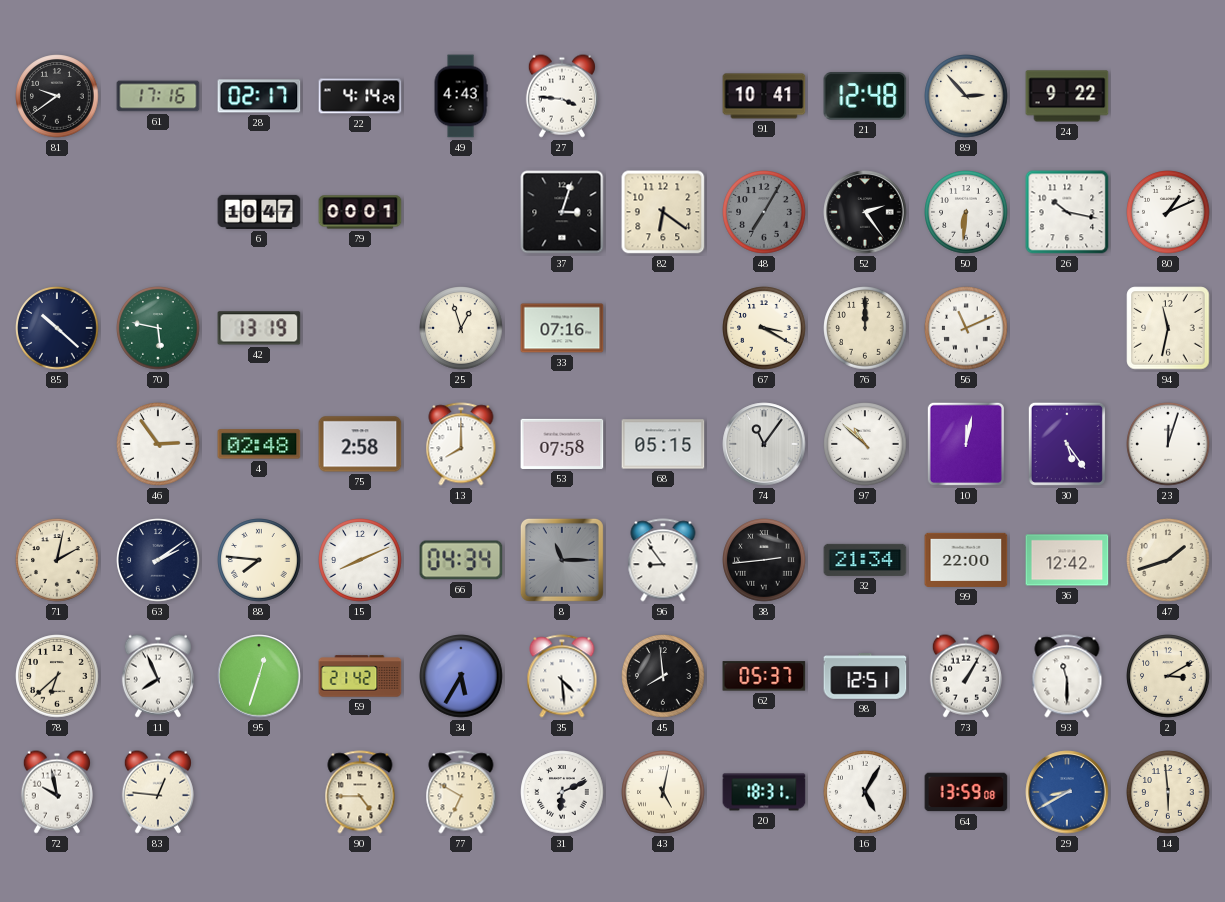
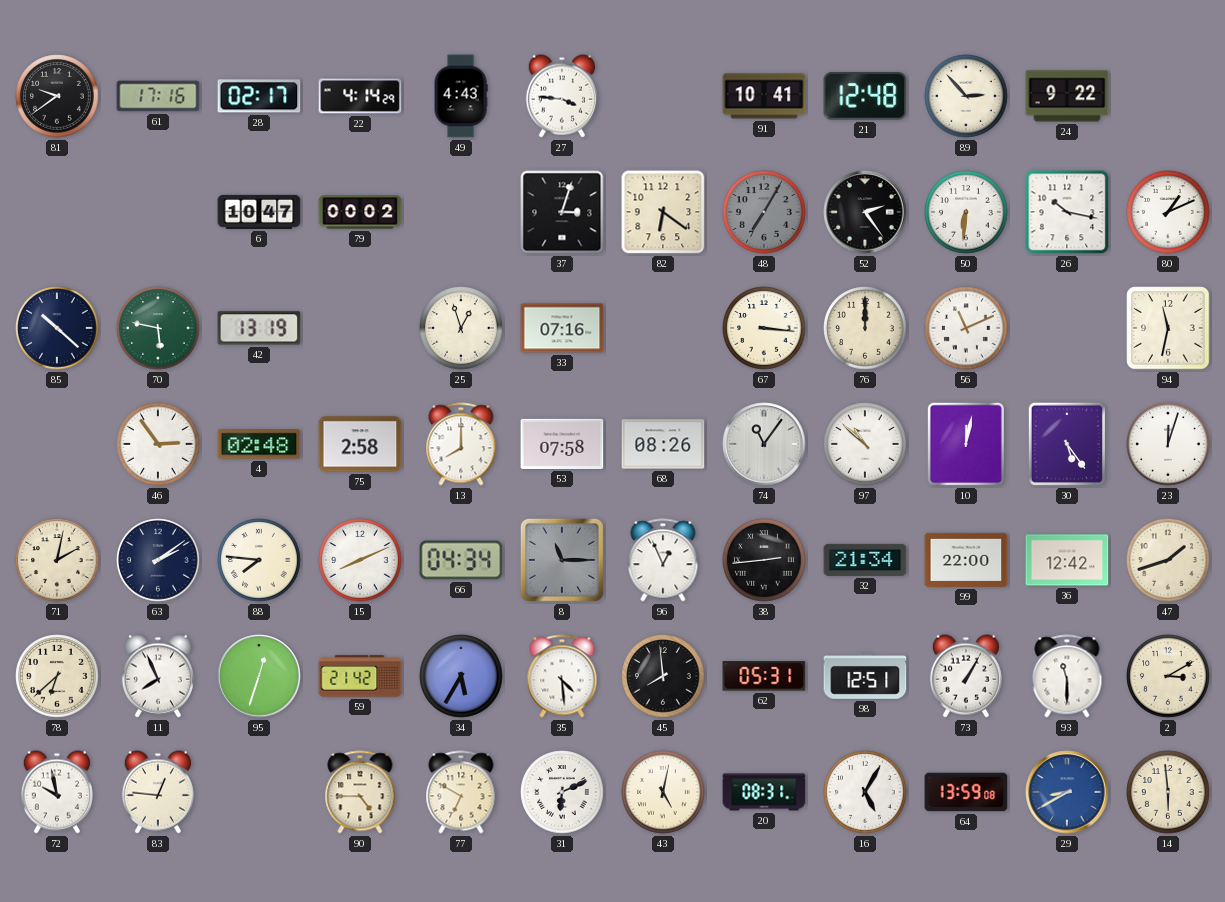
79: 00:01 -> 00:02 (360, 212)
67: 3:20 -> 3:16 (764, 328)
68: 05:15 -> 08:26 (663, 444)
96: 8:54 -> 12:56 (663, 560)
62: 05:37 -> 05:31 (764, 676)
20: 18:31 -> 08:31 (764, 792)
